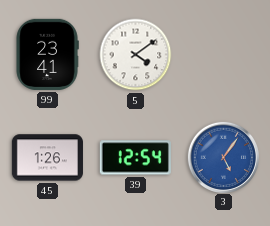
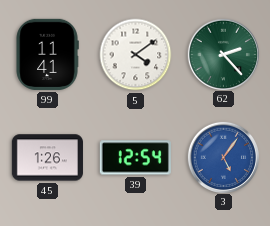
99: 23:41 -> 11:41 (47, 54)
62: none -> 2:23 (223, 54)
